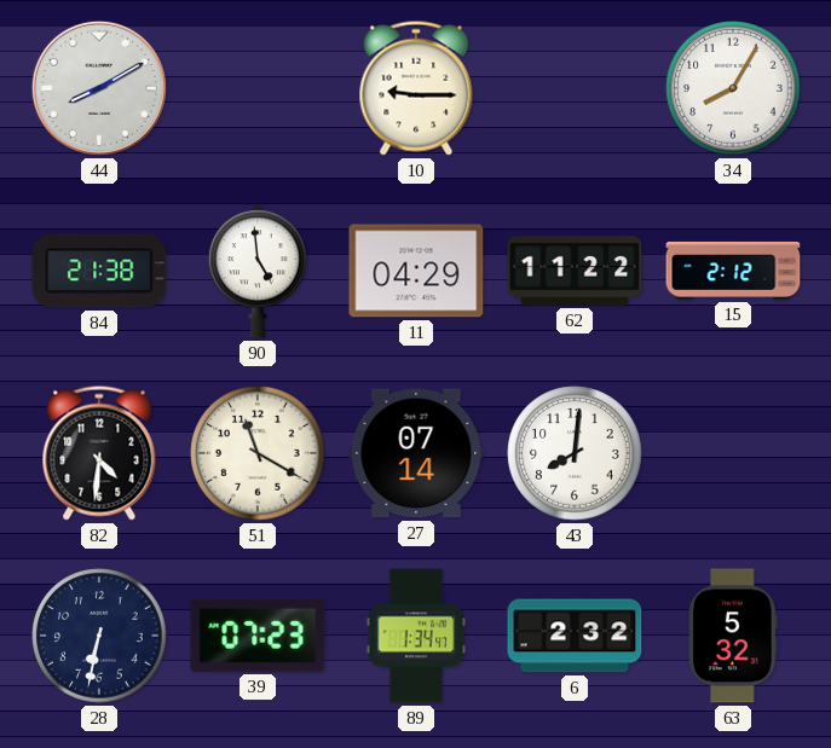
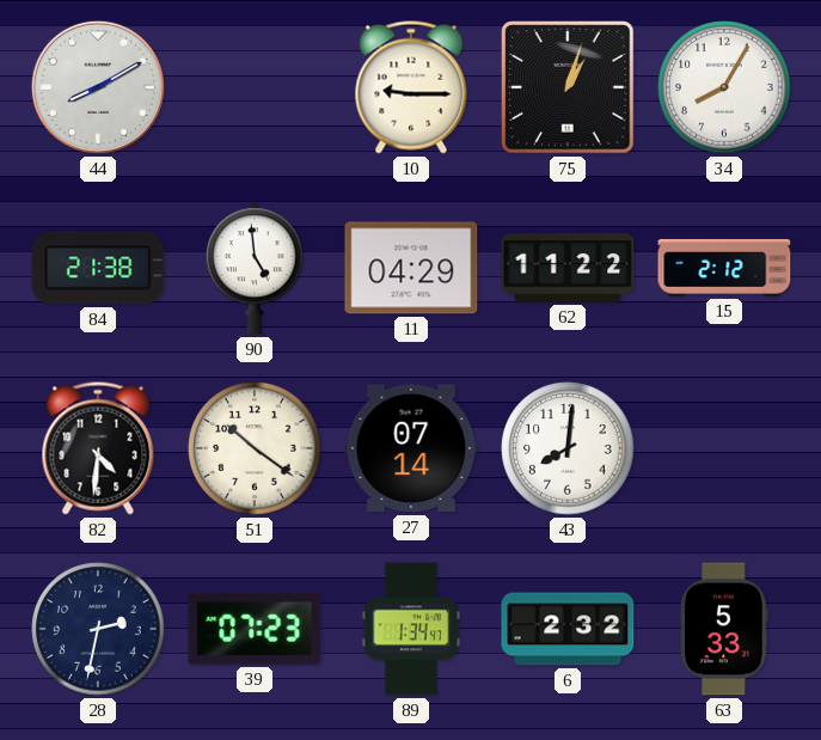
75: none -> 1:03 (569, 88)
51: 11:20 -> 10:21 (255, 448)
28: 6:32 -> 2:32 (98, 629)
63: 5:32 -> 5:33 (724, 629)
